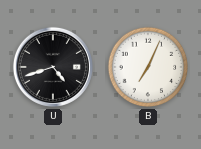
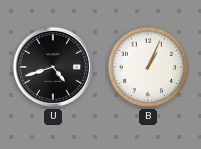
B: 7:04 -> 1:04 (148, 67)
